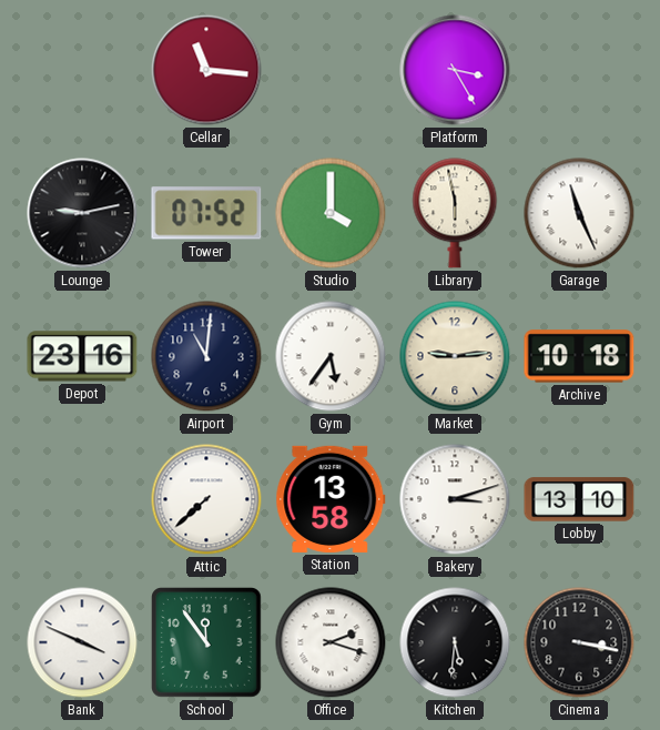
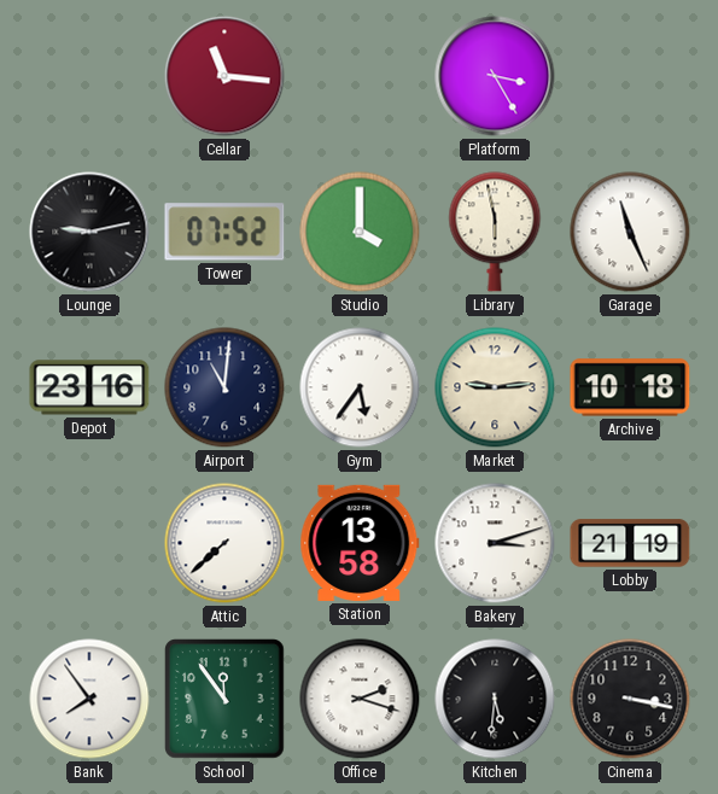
Lobby: 13:10 -> 21:19 (630, 543)
Bank: 3:49 -> 7:54 (89, 699)
